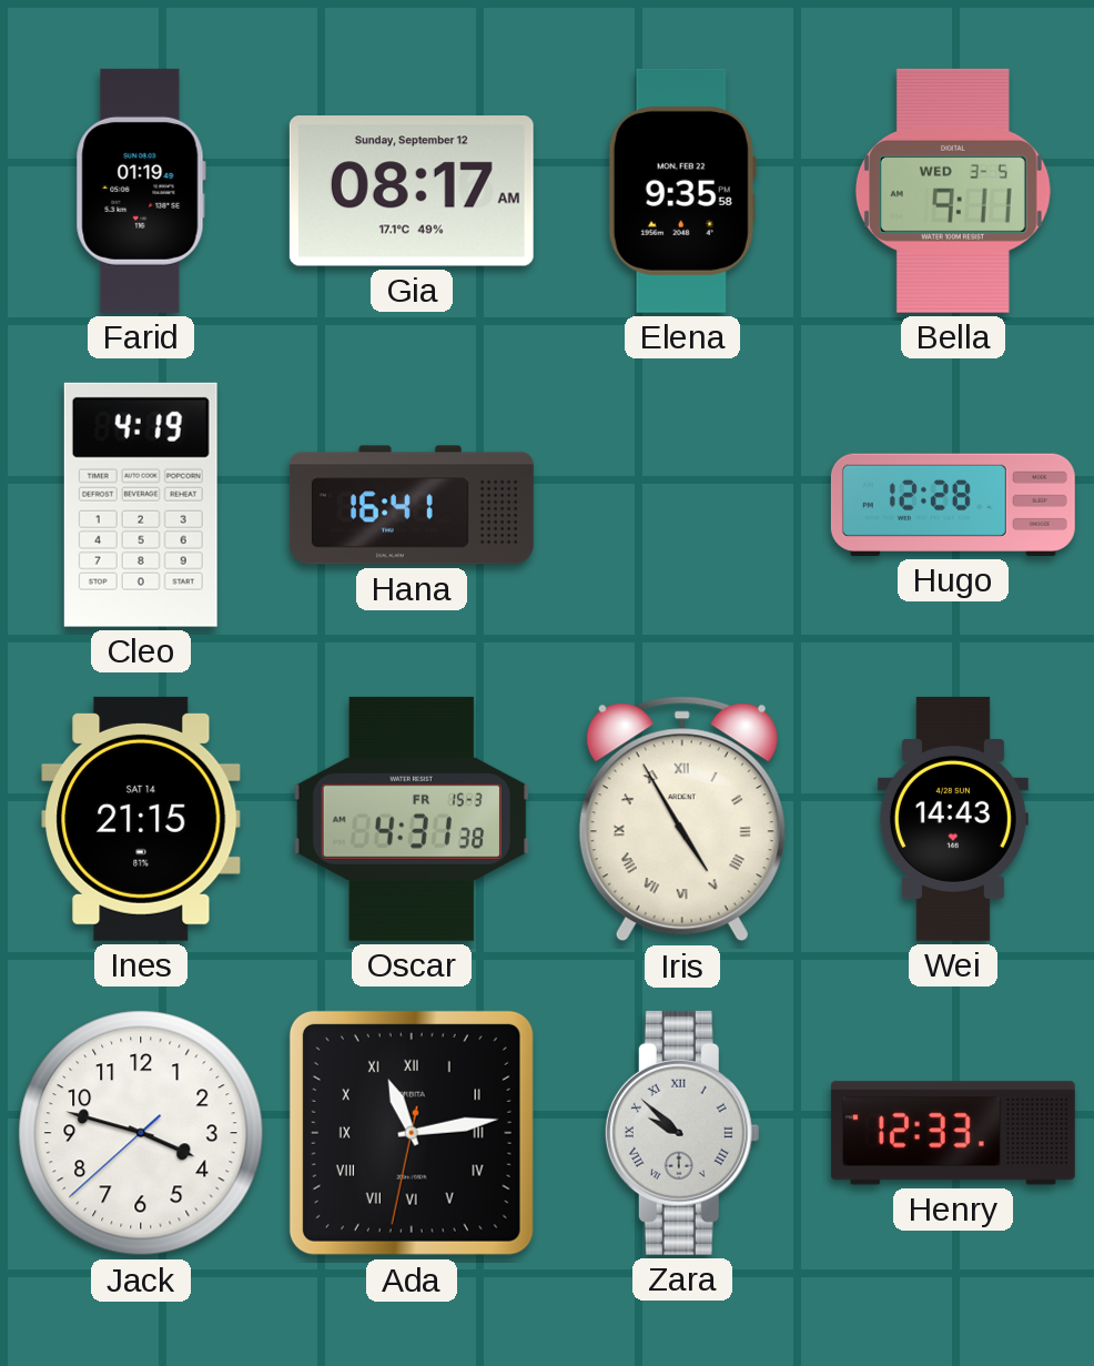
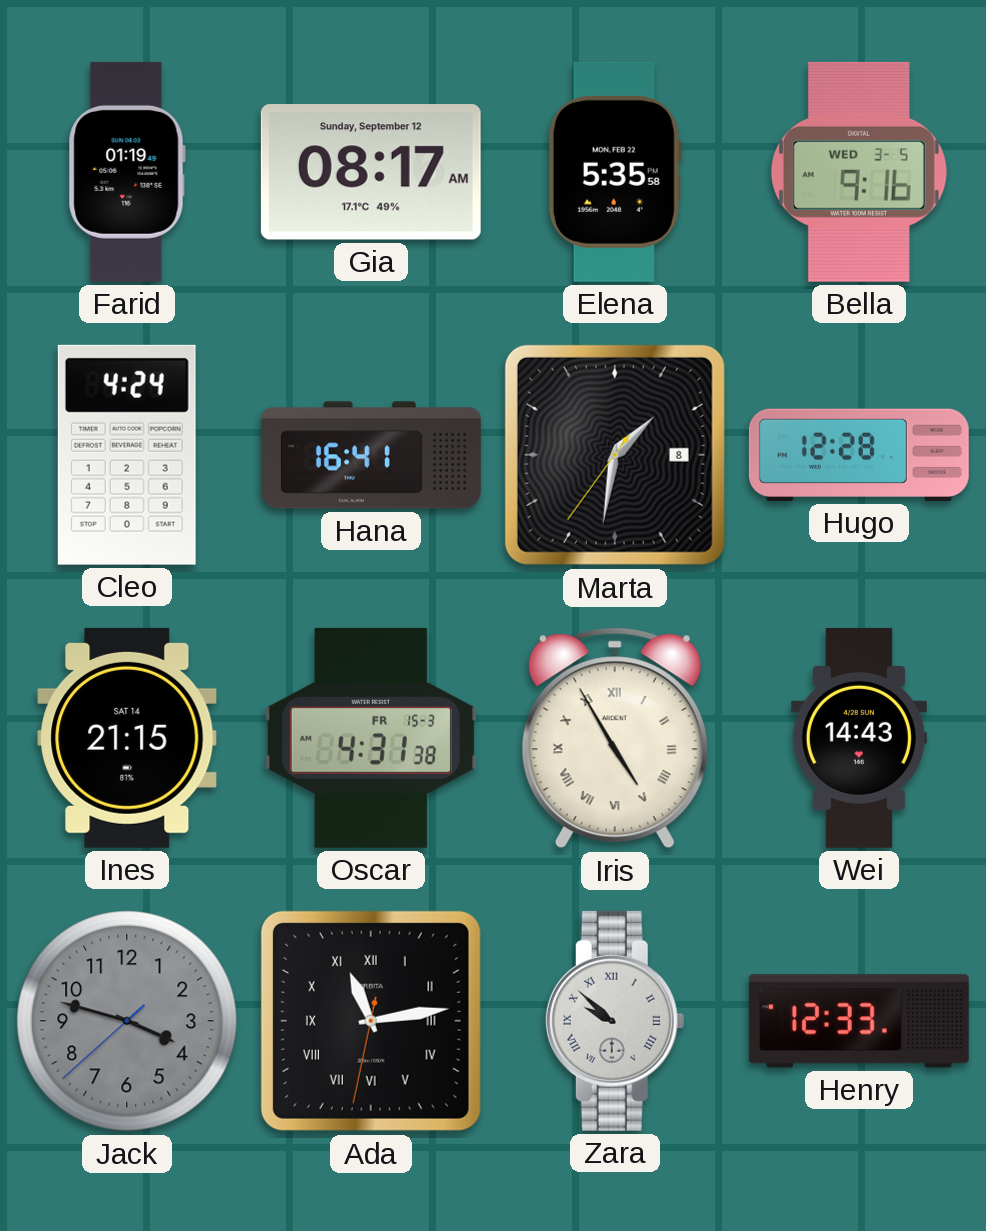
Elena: 9:35 -> 5:35 (615, 172)
Bella: 9:11 -> 9:16 (859, 172)
Cleo: 4:19 -> 4:24 (127, 455)
Marta: none -> 1:31 (615, 455)
Jack dial: white -> grey (127, 1021)
